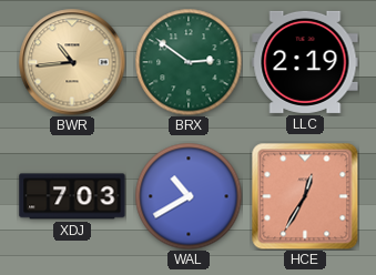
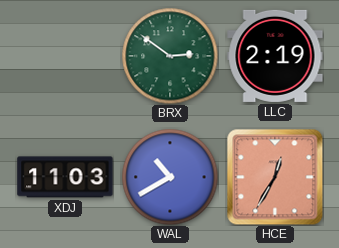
BWR: 10:44 -> none (72, 62)
XDJ: 7:03 -> 11:03 (65, 177)
